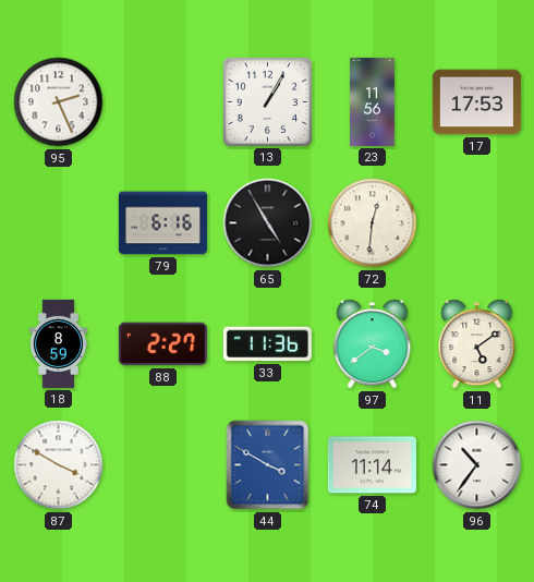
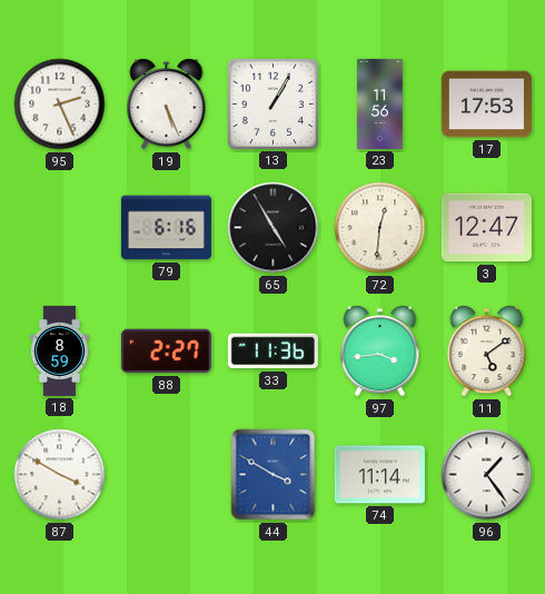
19: none -> 5:26 (167, 105)
3: none -> 12:47 (486, 228)
97: 3:39 -> 3:44 (380, 352)
96: 10:36 -> 1:24 (487, 475)
